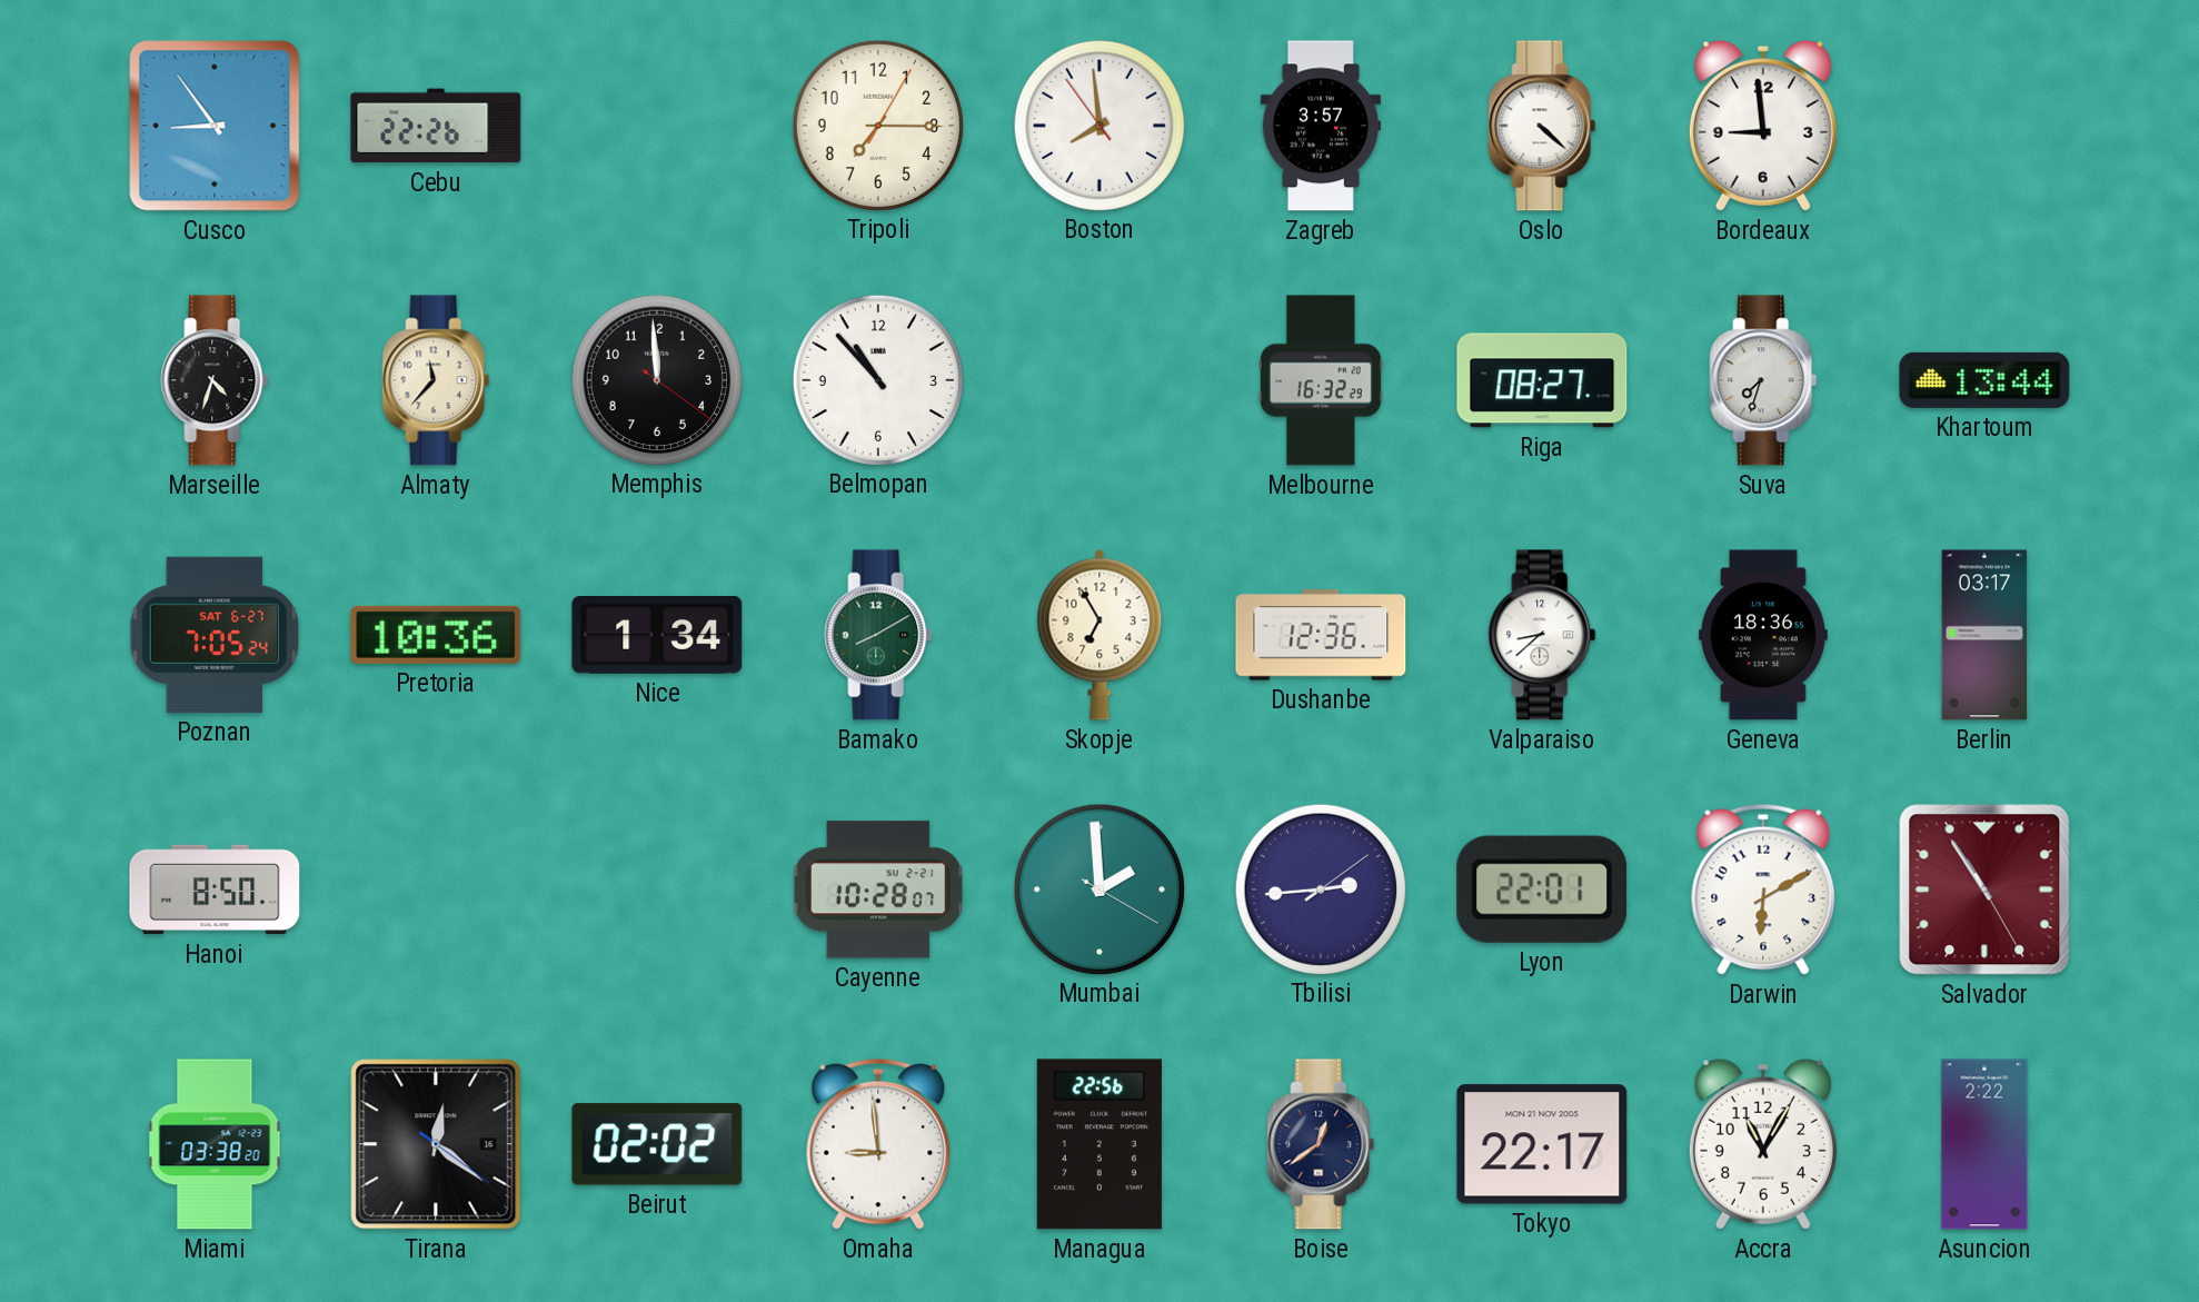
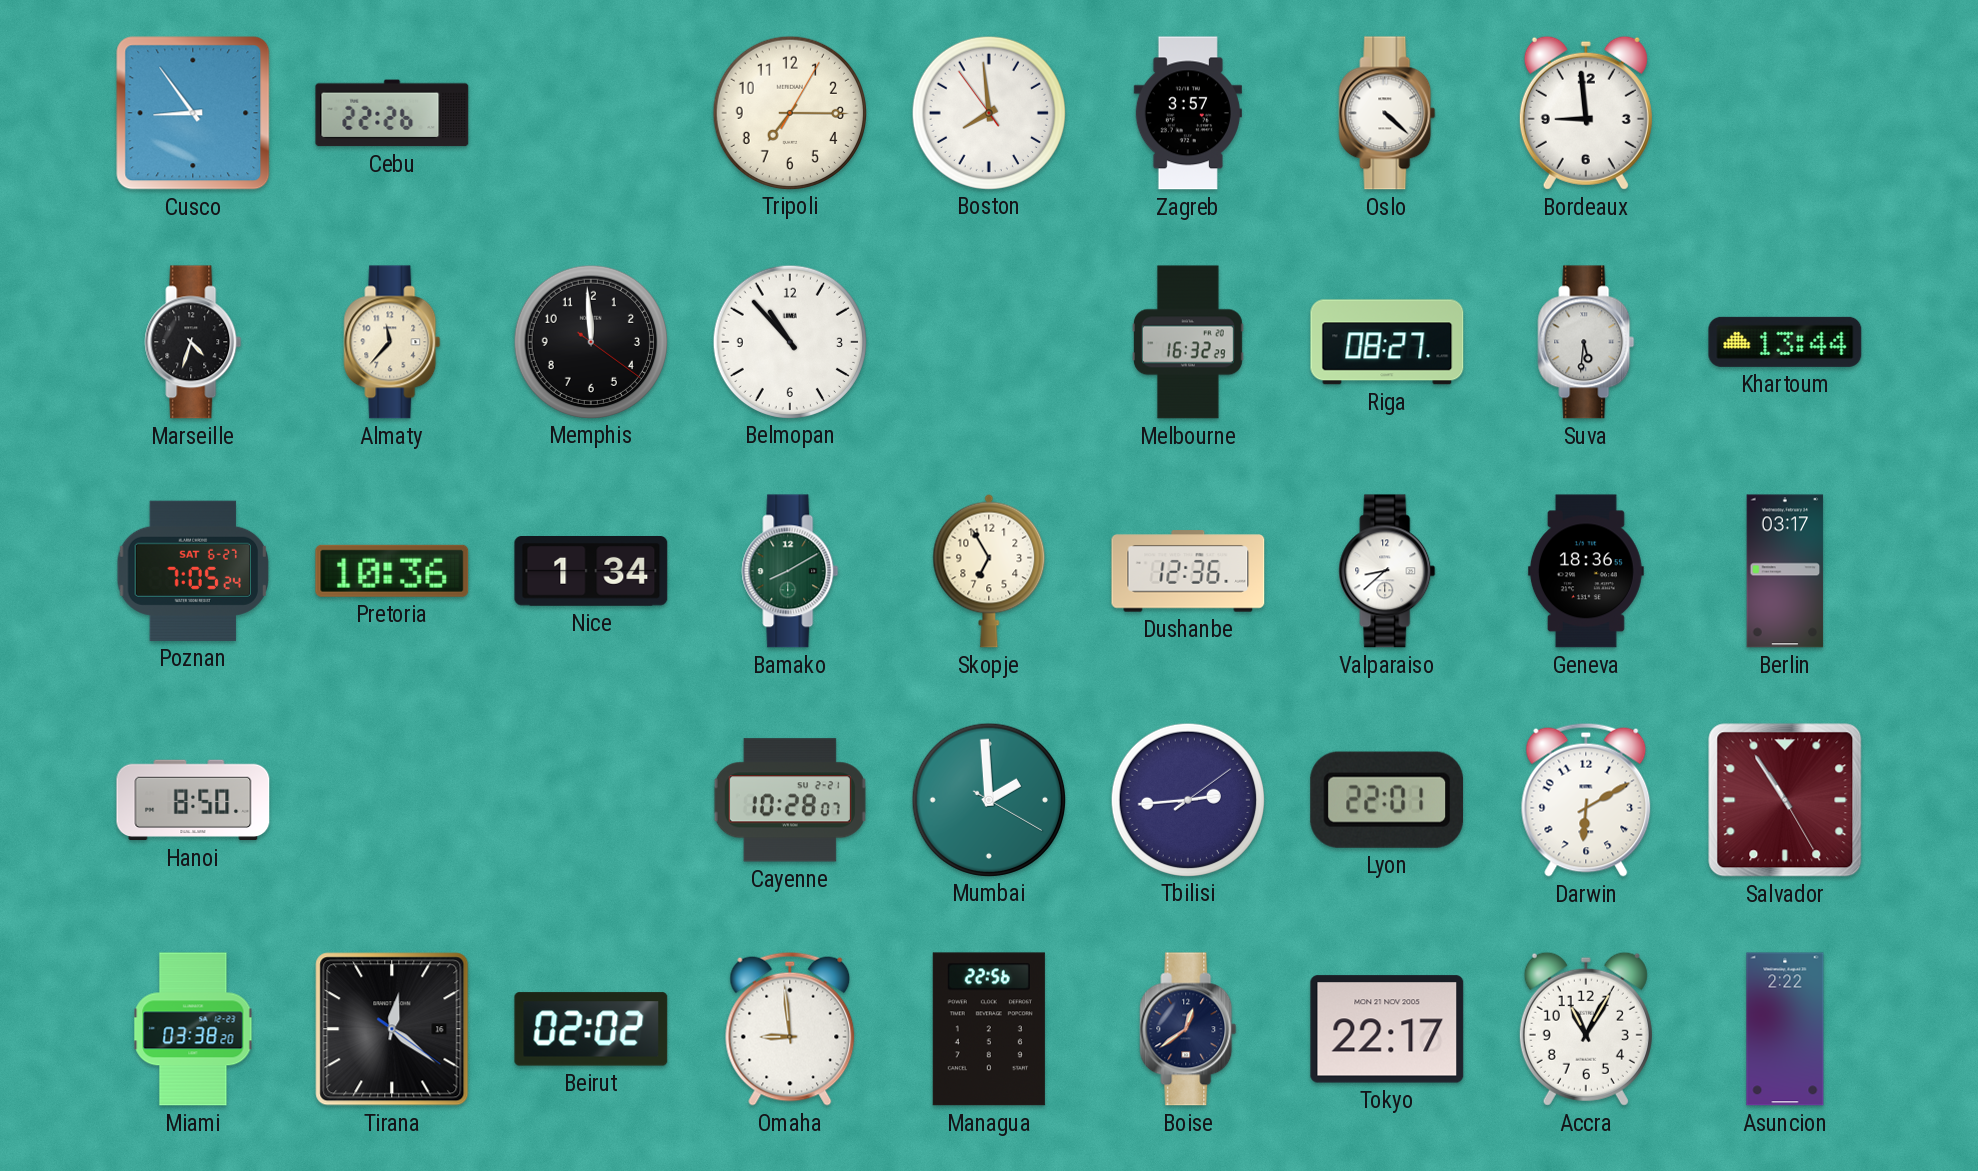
Suva: 7:33 -> 5:31 (1586, 342)
